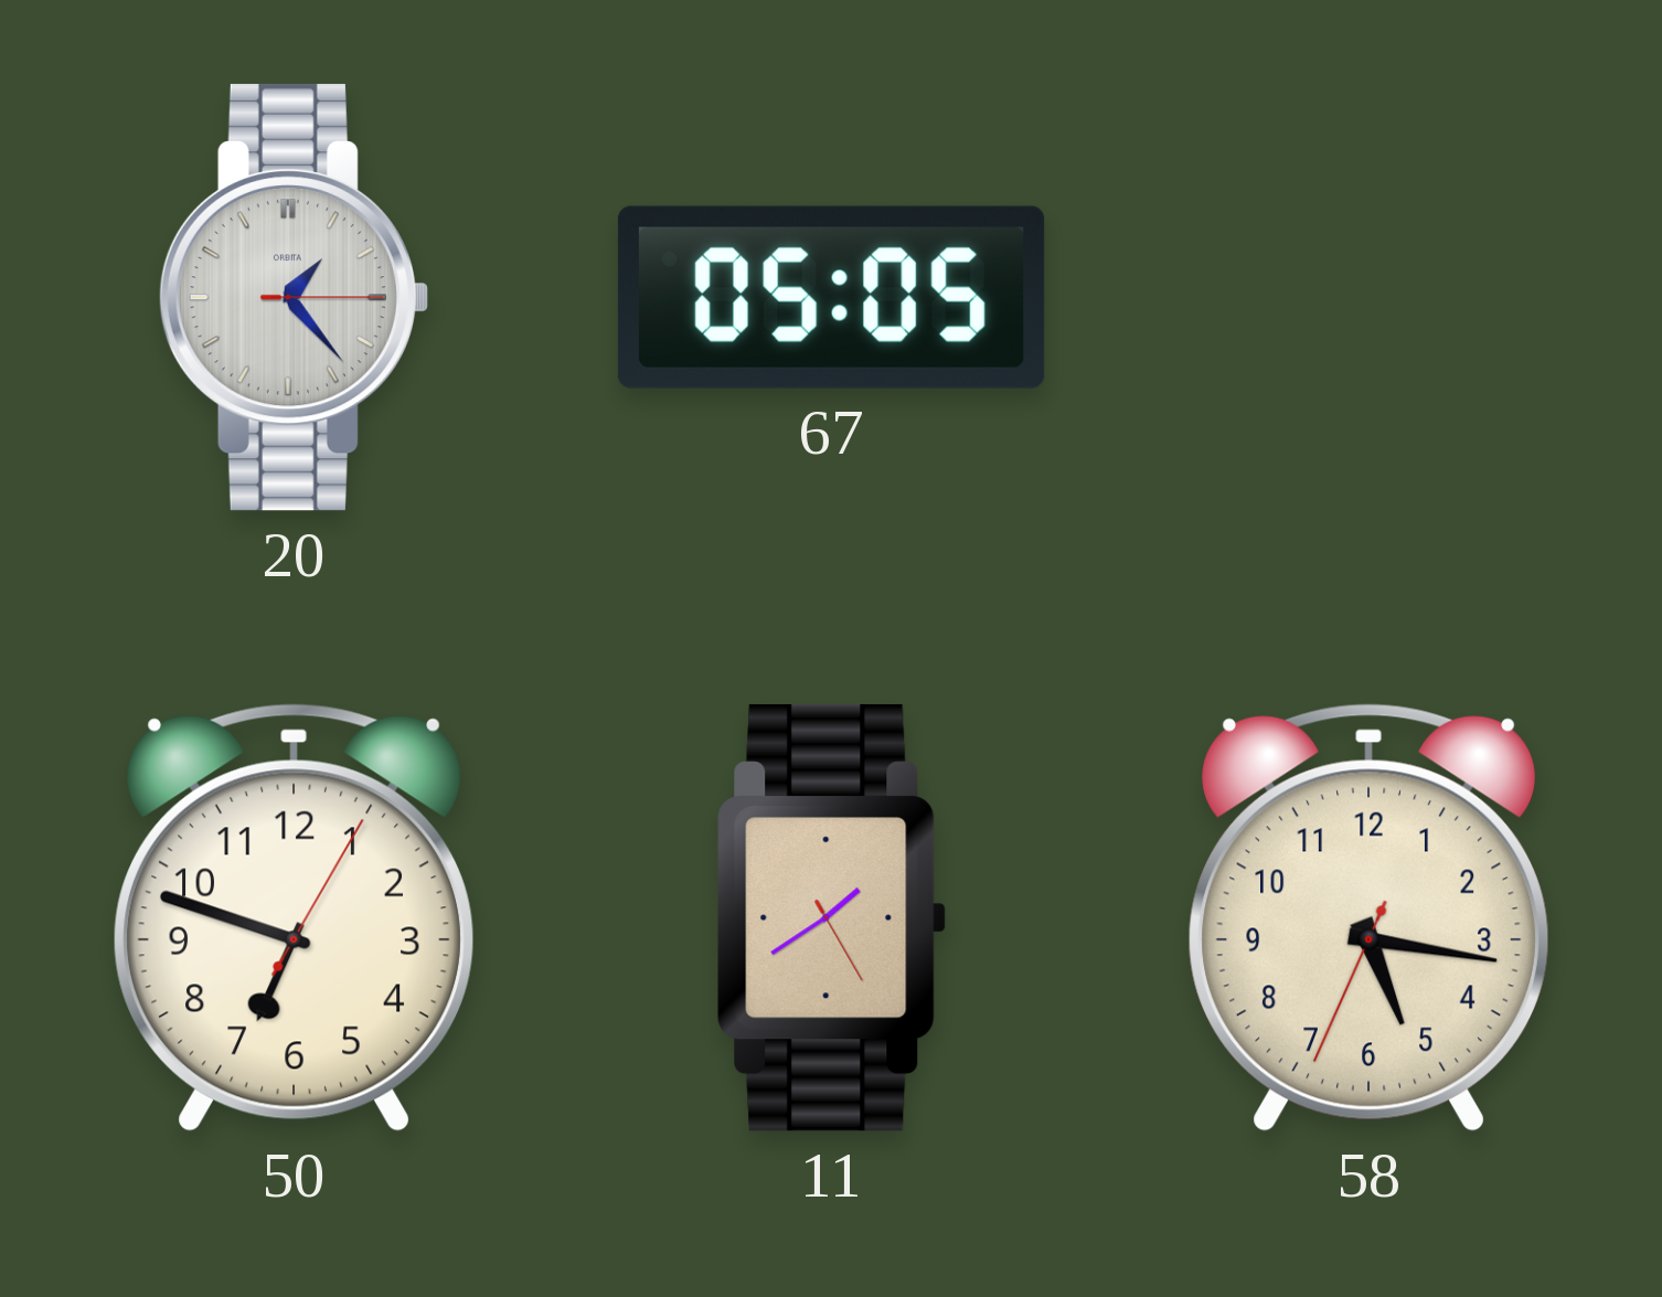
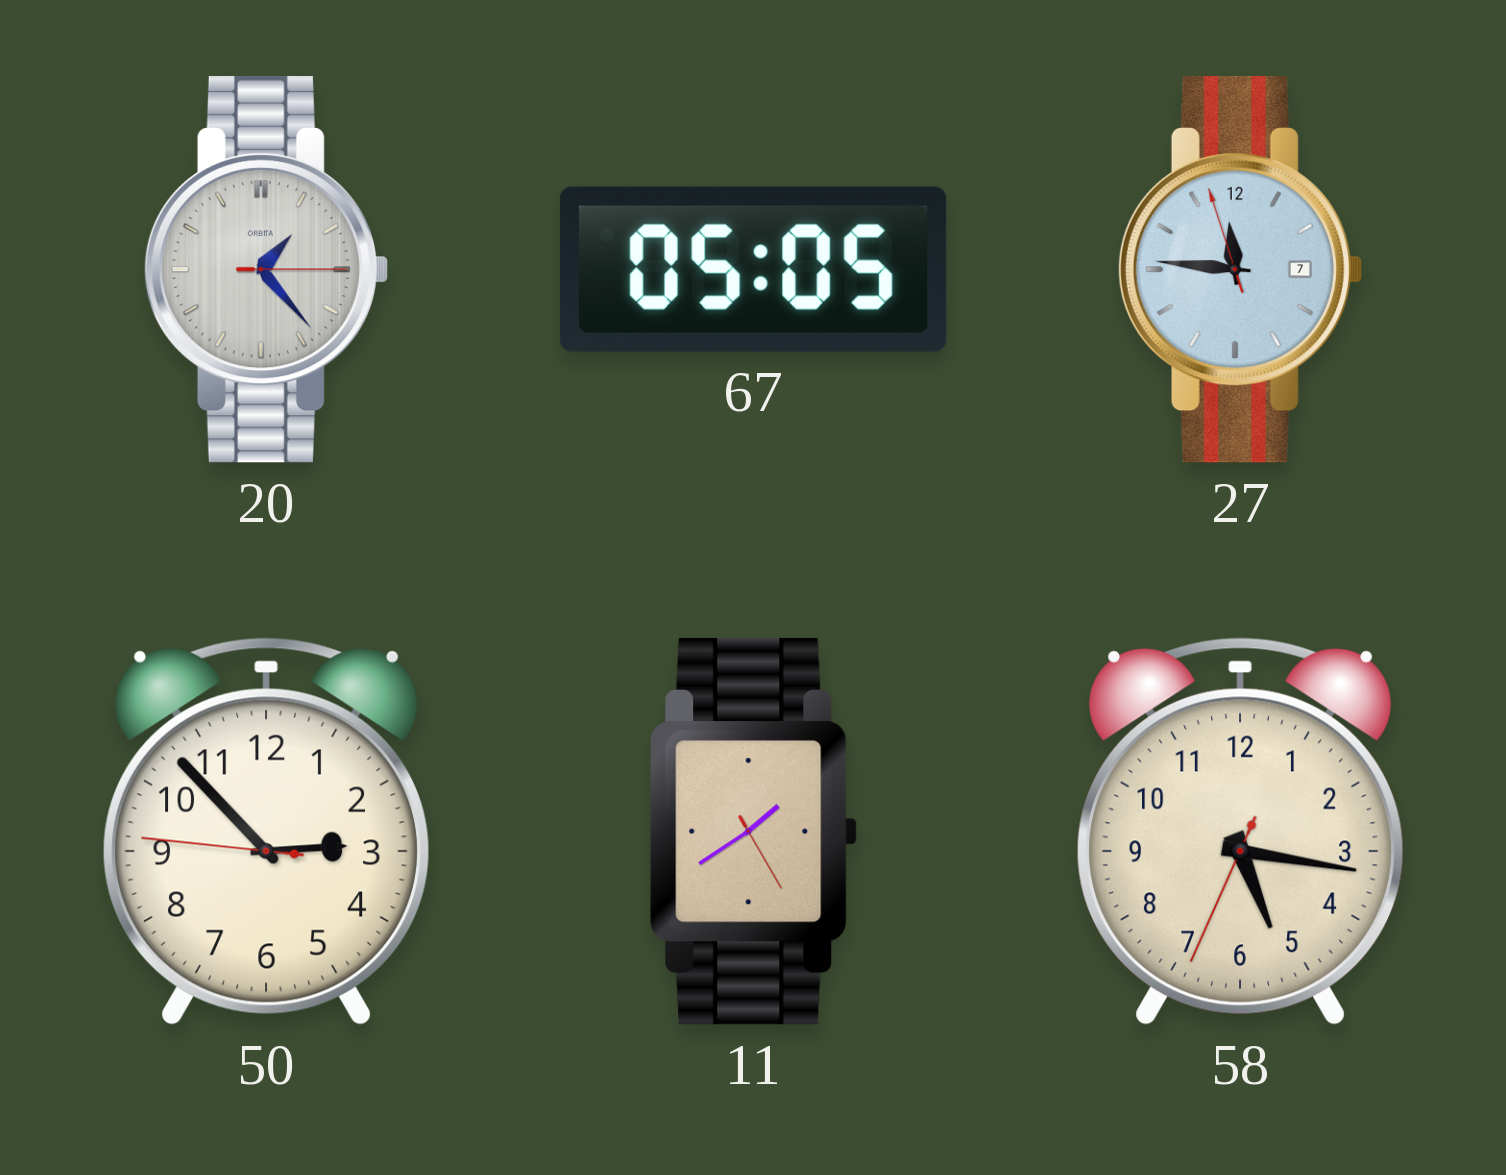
27: none -> 11:45 (1240, 269)
50: 6:48 -> 2:52 (267, 831)
